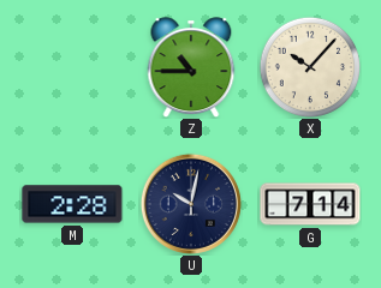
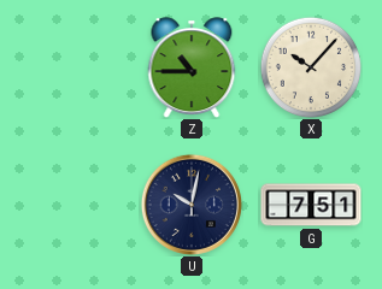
M: 2:28 -> none (72, 204)
G: 7:14 -> 7:51 (311, 205)
